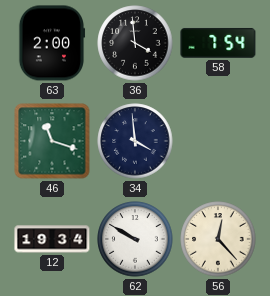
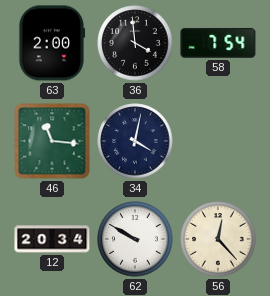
46: 11:18 -> 11:16 (52, 141)
34: 3:59 -> 4:02 (135, 141)
12: 19:34 -> 20:34 (52, 239)
